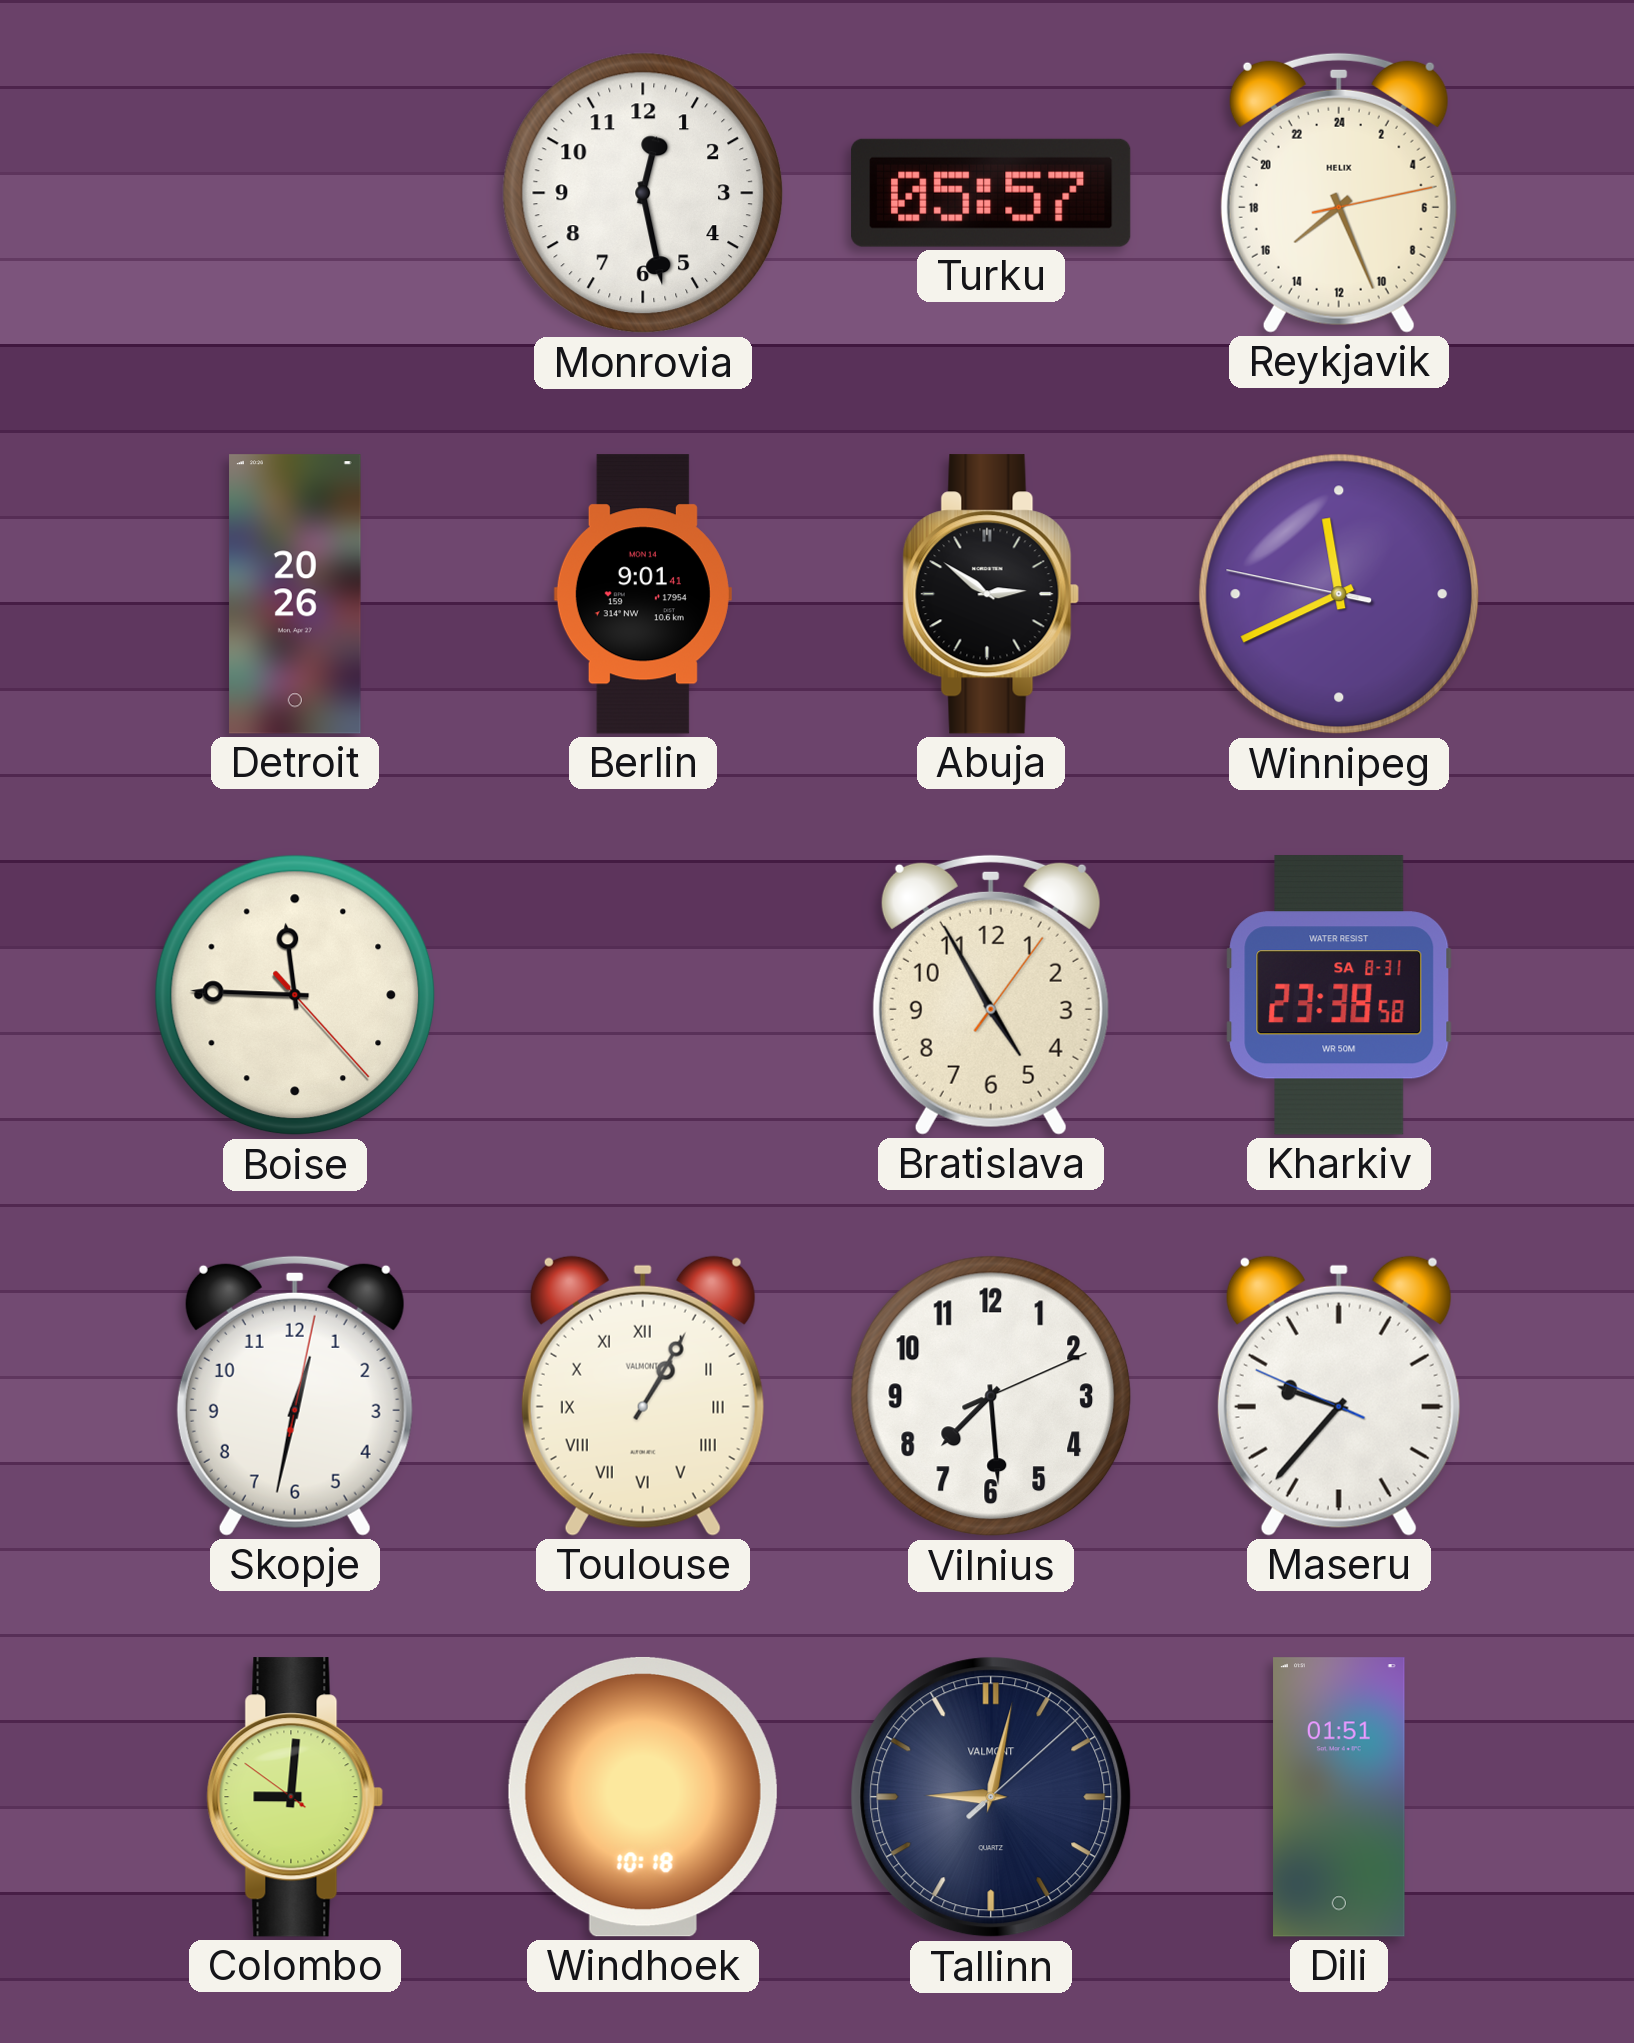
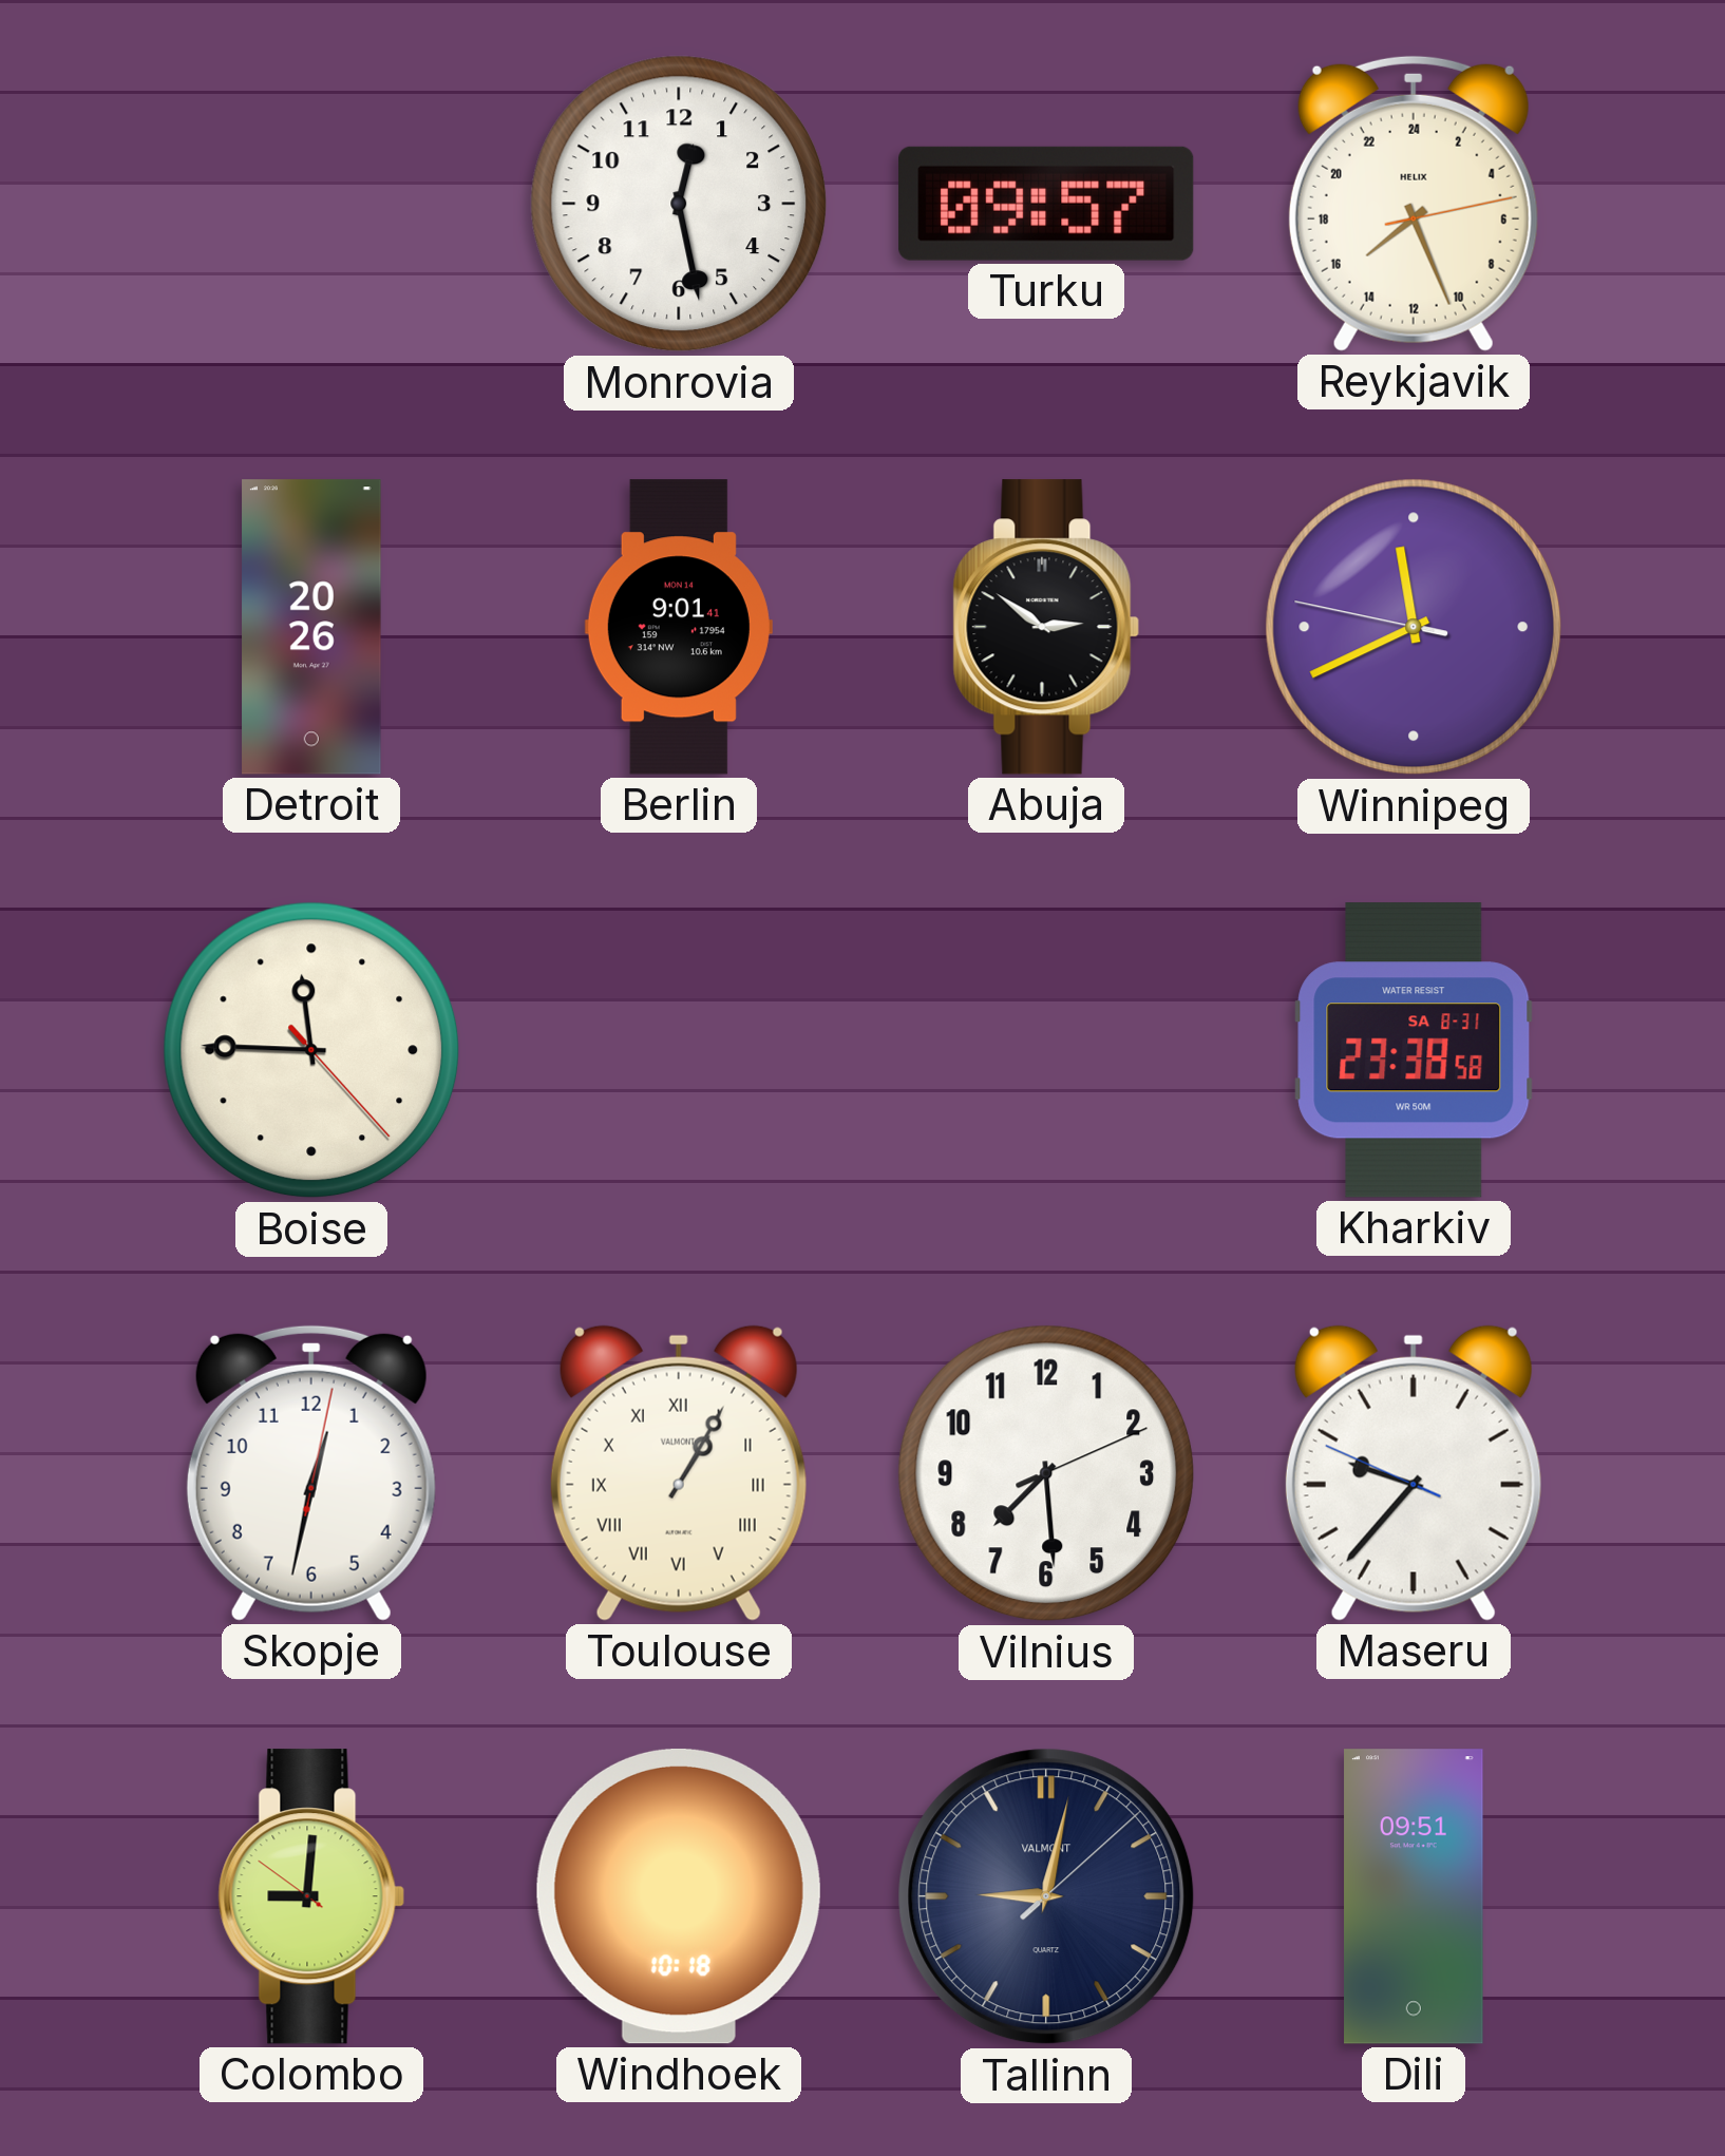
Turku: 05:57 -> 09:57 (1046, 204)
Bratislava: 4:55 -> none (991, 995)
Dili: 01:51 -> 09:51 (1414, 1896)
